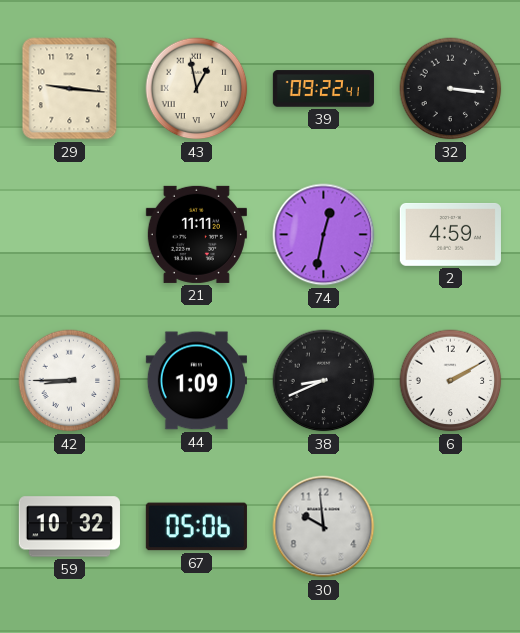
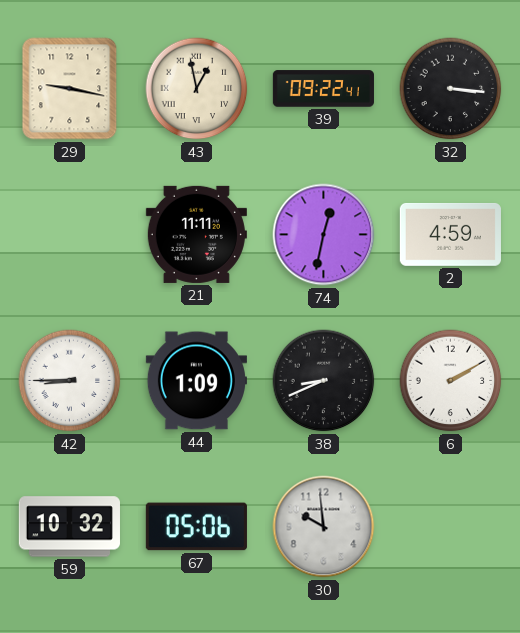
29: 9:16 -> 9:17 (70, 89)
